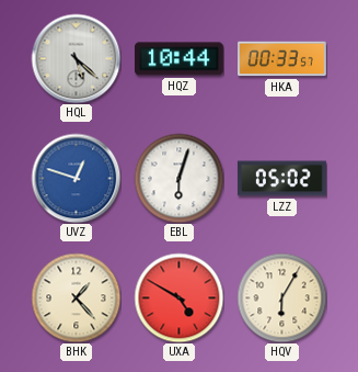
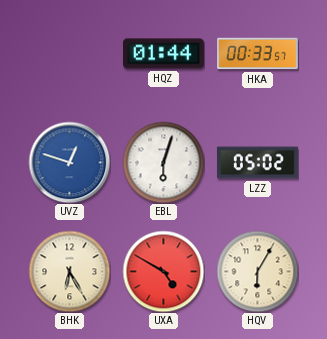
HQL: 5:22 -> none (76, 58)
HQZ: 10:44 -> 01:44 (164, 54)
BHK: 1:23 -> 6:25 (69, 271)
